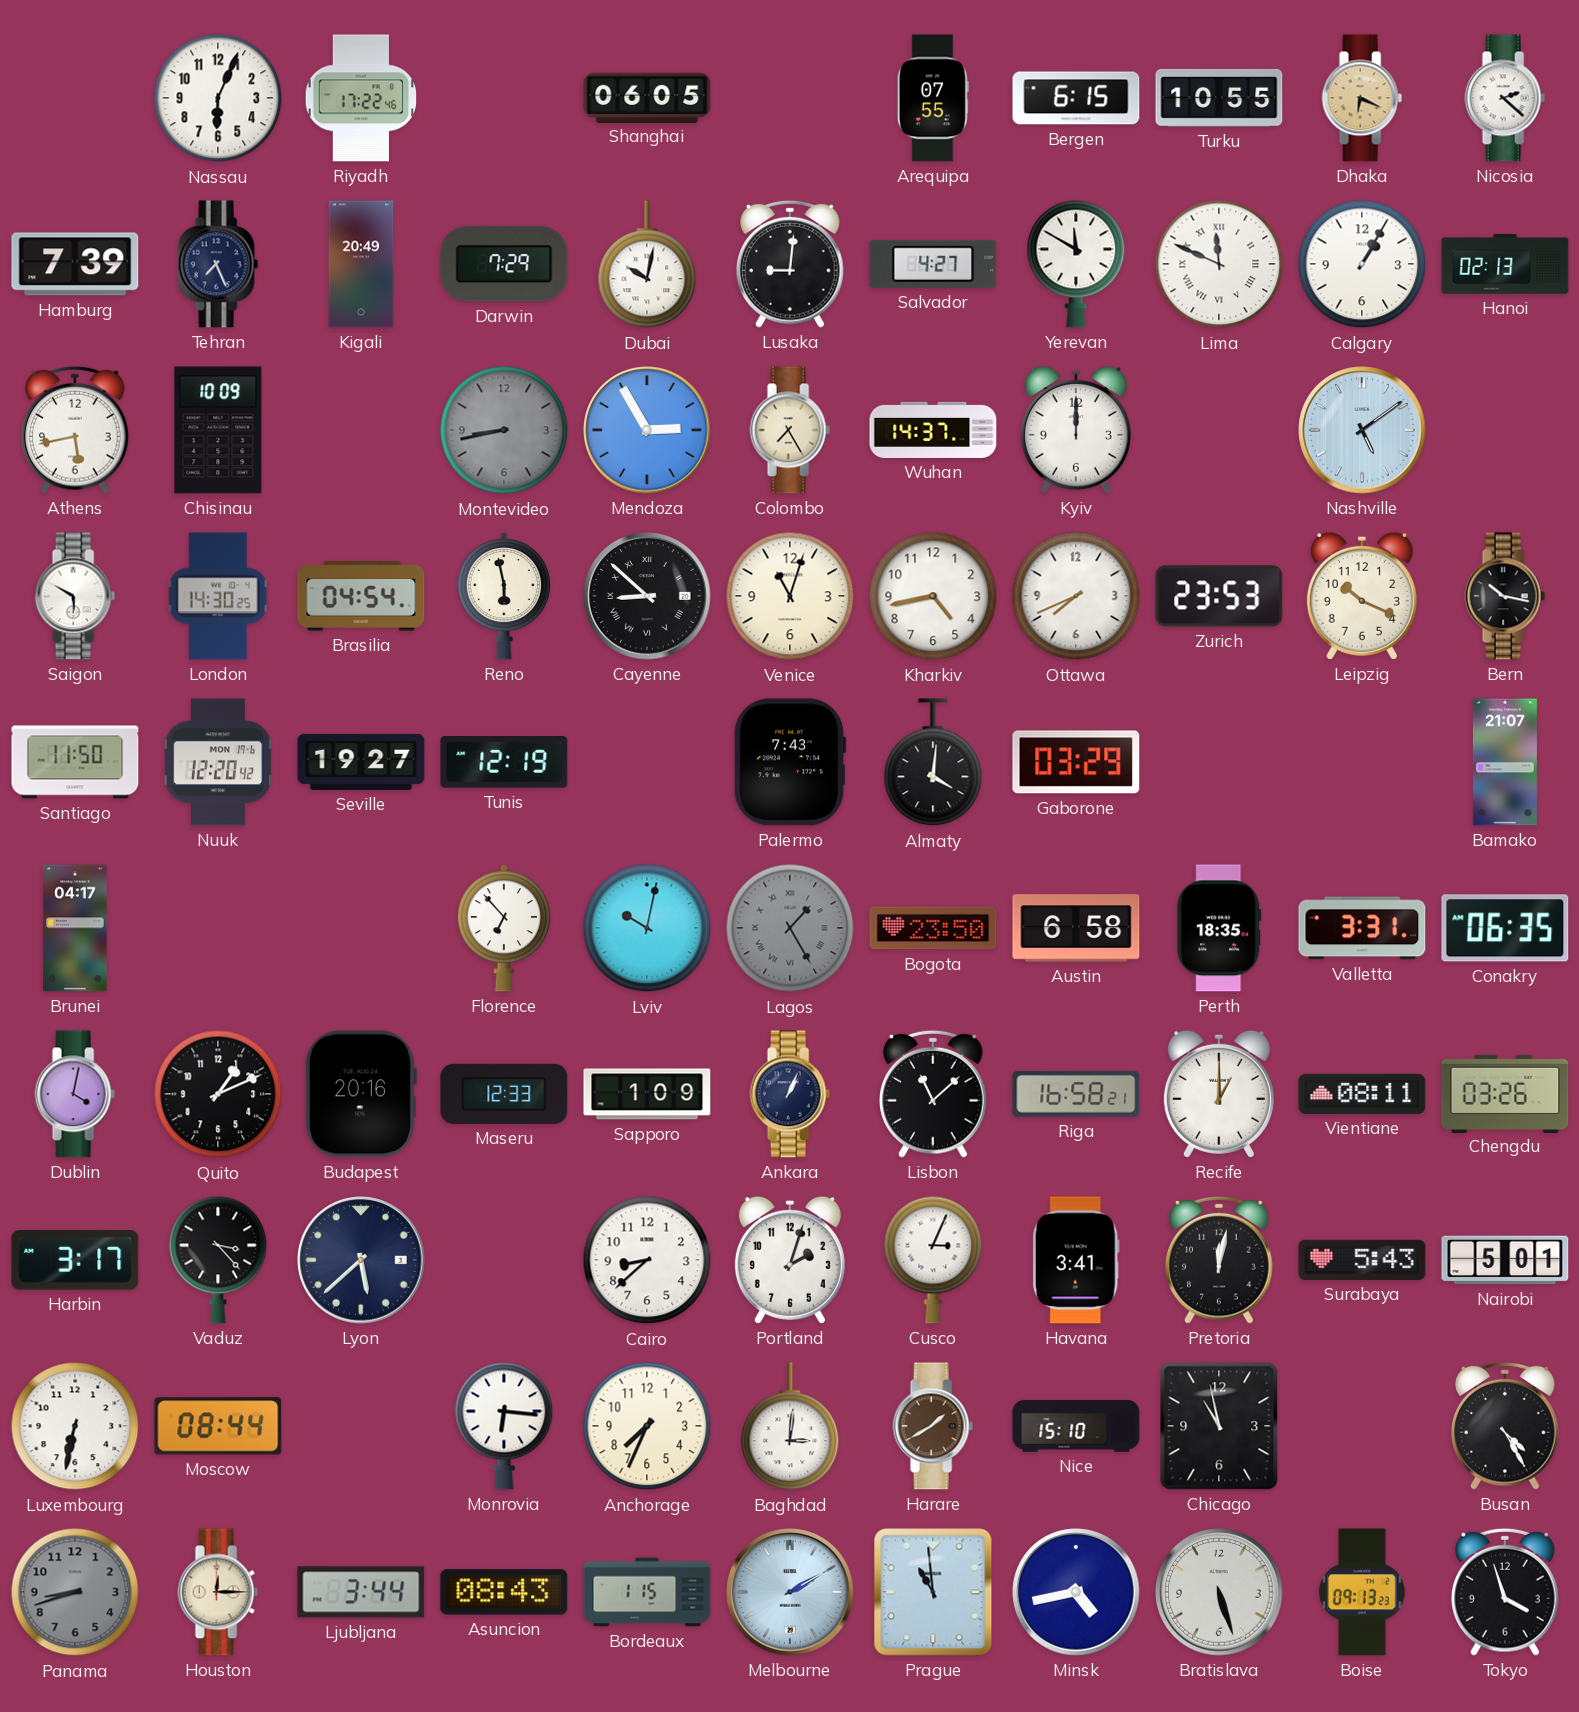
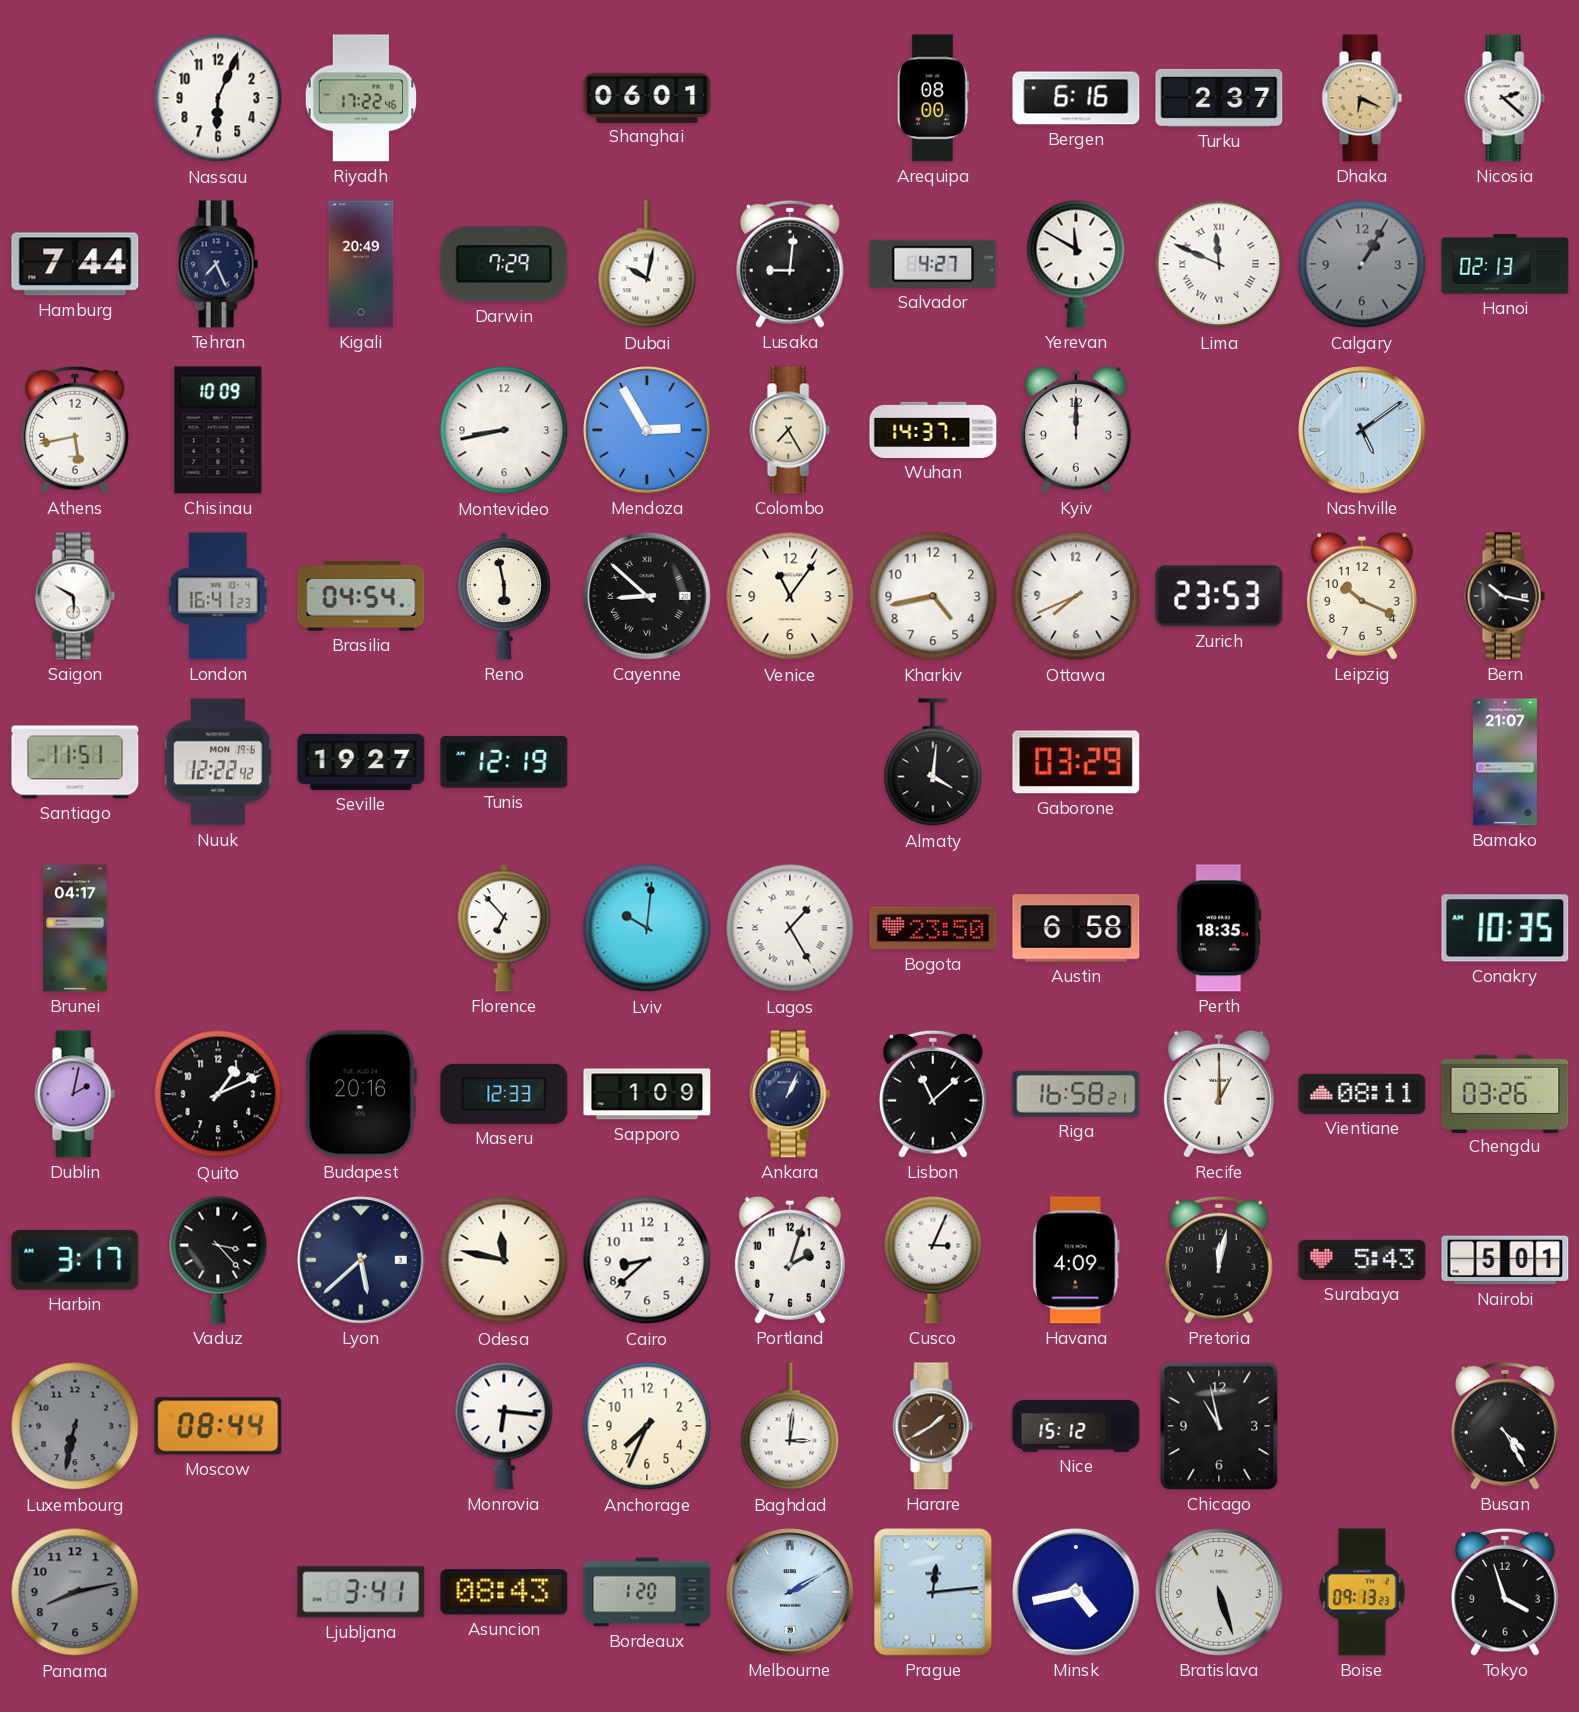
Shanghai: 06:05 -> 06:01 (647, 97)
Arequipa: 07:55 -> 08:00 (933, 98)
Bergen: 6:15 -> 6:16 (1076, 98)
Turku: 10:55 -> 2:37 (1219, 98)
Hamburg: 7:39 -> 7:44 (75, 264)
Calgary dial: white -> grey (1362, 264)
Montevideo dial: grey -> white (504, 430)
London: 14:30 -> 16:41 (218, 596)
Venice: 11:03 -> 11:06 (790, 596)
Santiago: 11:50 -> 11:51 (75, 762)
Nuuk: 12:20 -> 12:22 (218, 762)
Palermo: 7:43 -> none (790, 762)
Lviv: 10:02 -> 10:01 (647, 928)
Lagos dial: grey -> white (790, 928)
Valletta: 3:31 -> none (1362, 928)
Conakry: 06:35 -> 10:35 (1505, 928)
Dublin: 4:02 -> 2:02 (75, 1094)
Odesa: none -> 11:47 (504, 1260)
Havana: 3:41 -> 4:09 (1076, 1260)
Luxembourg dial: white -> grey (75, 1426)
Nice: 15:10 -> 15:12 (1076, 1426)
Panama: 8:42 -> 8:13 (75, 1592)
Houston: 12:15 -> none (218, 1592)
Ljubljana: 3:44 -> 3:41 (361, 1592)
Bordeaux: 1:15 -> 1:20 (647, 1592)
Prague: 10:59 -> 12:14 (933, 1592)
